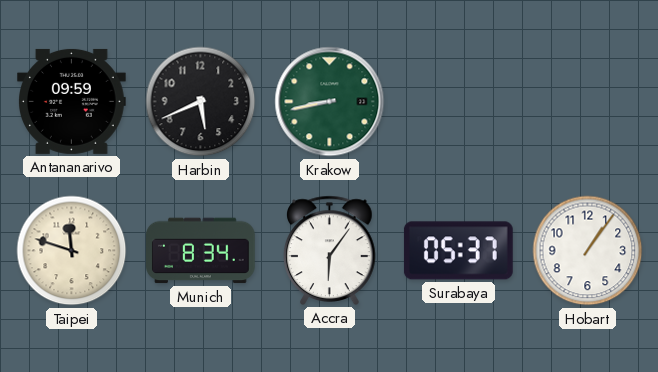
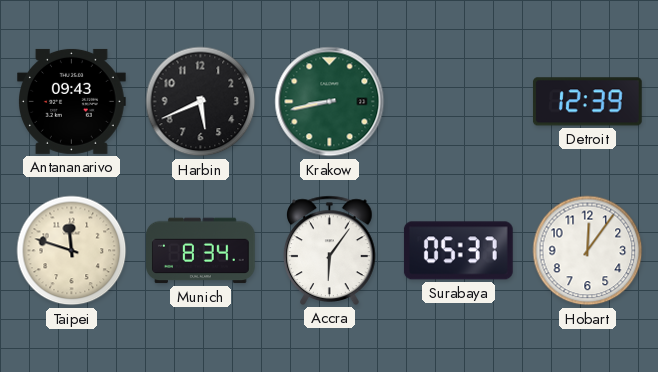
Antananarivo: 09:59 -> 09:43 (72, 101)
Detroit: none -> 12:39 (587, 102)
Hobart: 1:06 -> 12:06 (588, 251)
